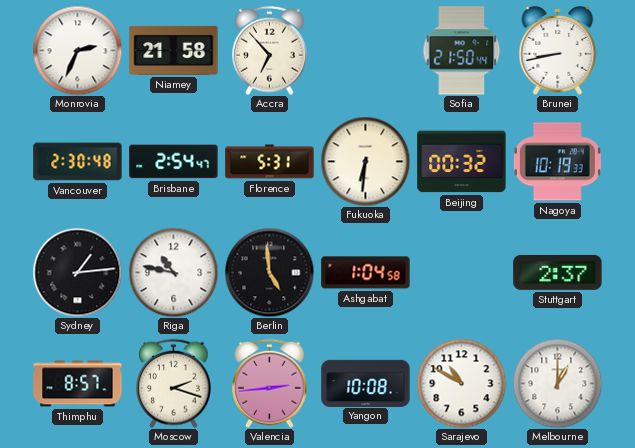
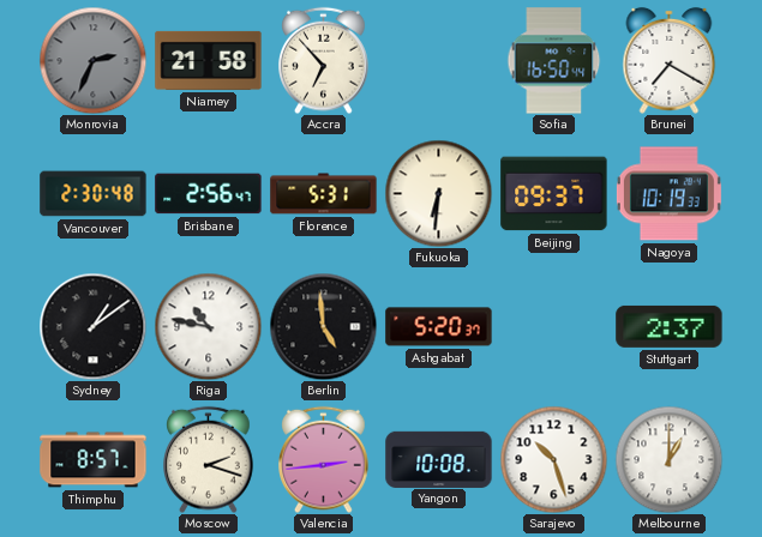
Monrovia dial: white -> grey (92, 60)
Sofia: 21:50 -> 16:50 (554, 61)
Brunei: 8:43 -> 7:20 (670, 60)
Brisbane: 2:54 -> 2:56 (209, 194)
Beijing: 00:32 -> 09:37 (554, 194)
Sydney: 1:14 -> 1:09 (92, 326)
Ashgabat: 1:04 -> 5:20 (439, 327)
Sarajevo: 10:50 -> 10:27 (553, 459)
